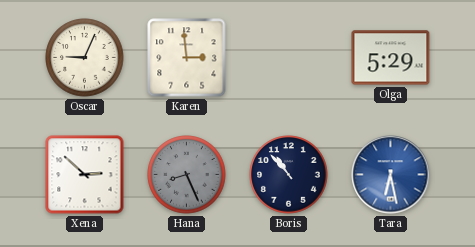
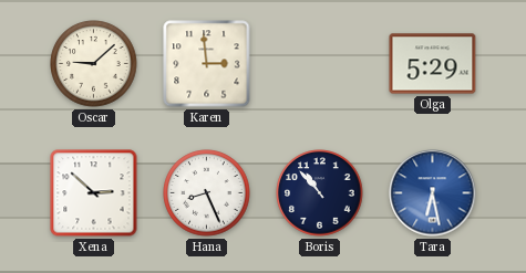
Oscar: 9:04 -> 9:08 (94, 64)
Hana dial: grey -> white (207, 193)
